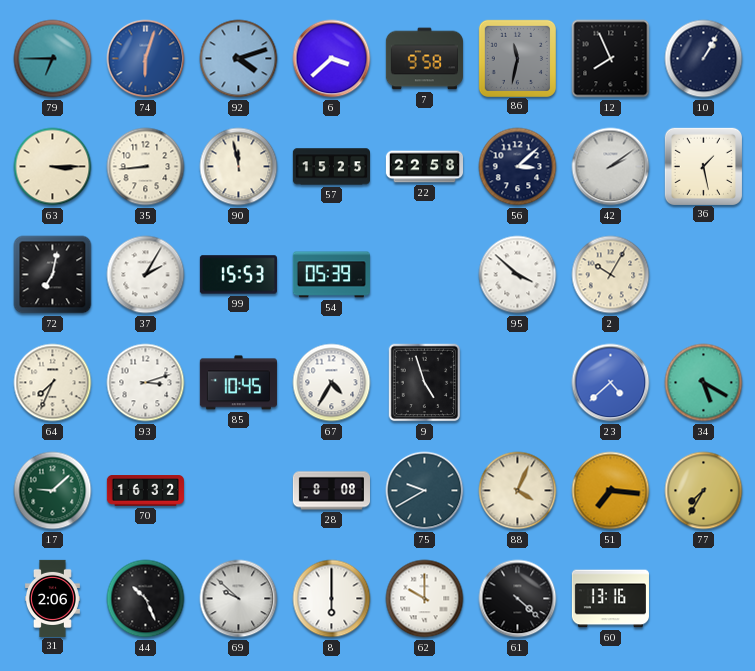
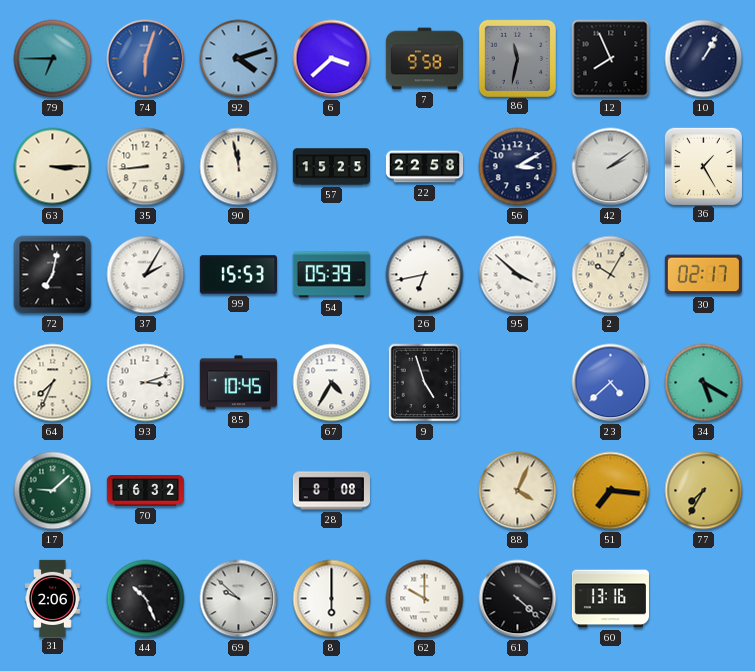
56: 3:08 -> 3:10 (518, 167)
36: 1:28 -> 1:25 (703, 166)
26: none -> 6:43 (425, 275)
30: none -> 02:17 (703, 275)
75: 9:40 -> none (425, 491)
